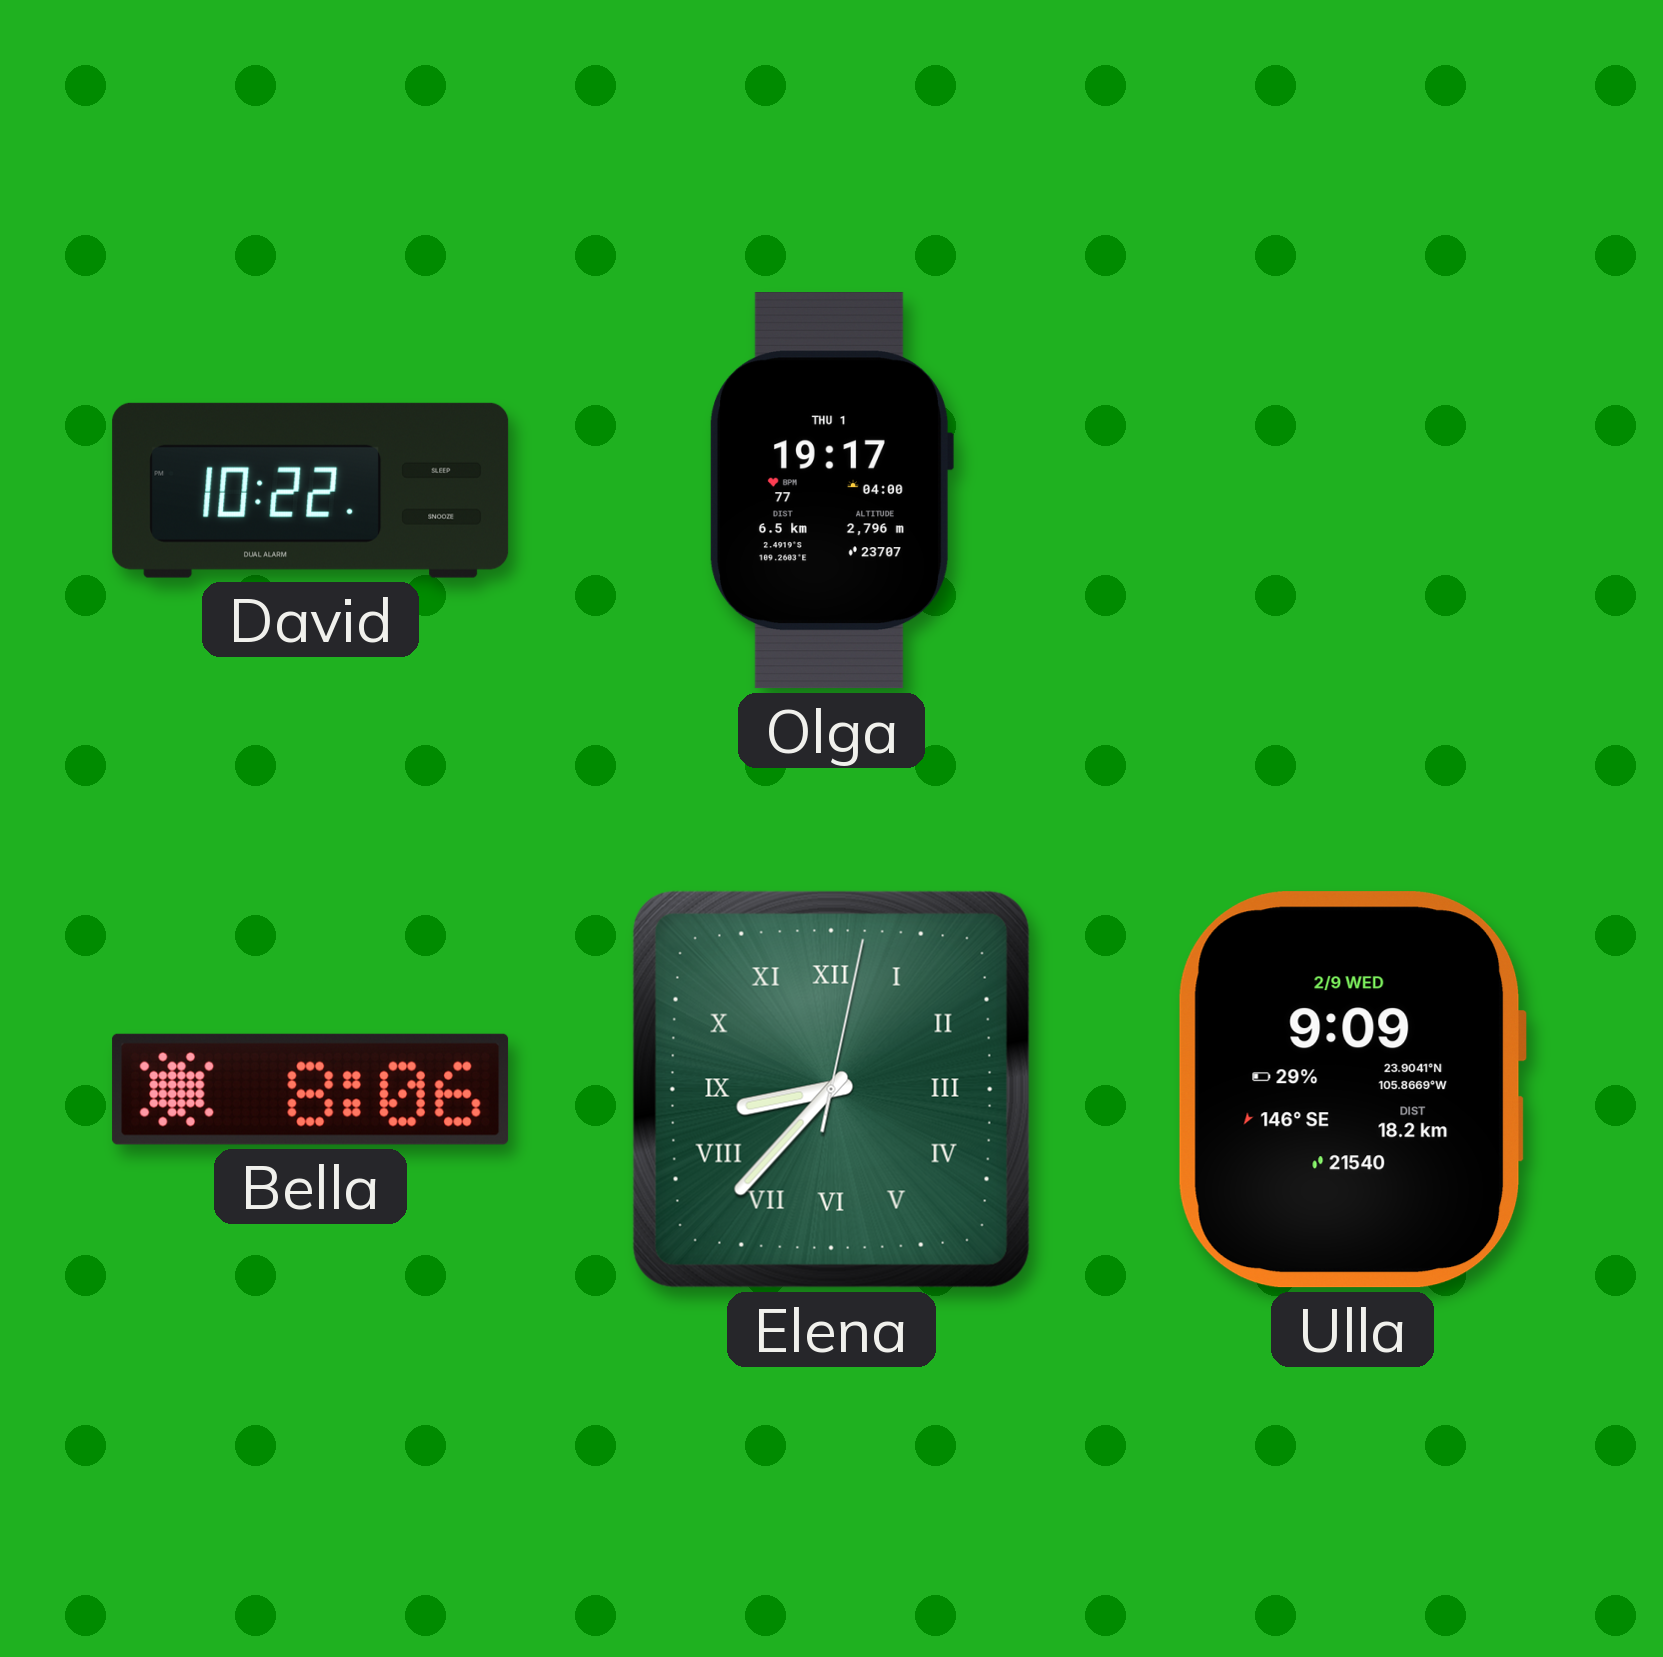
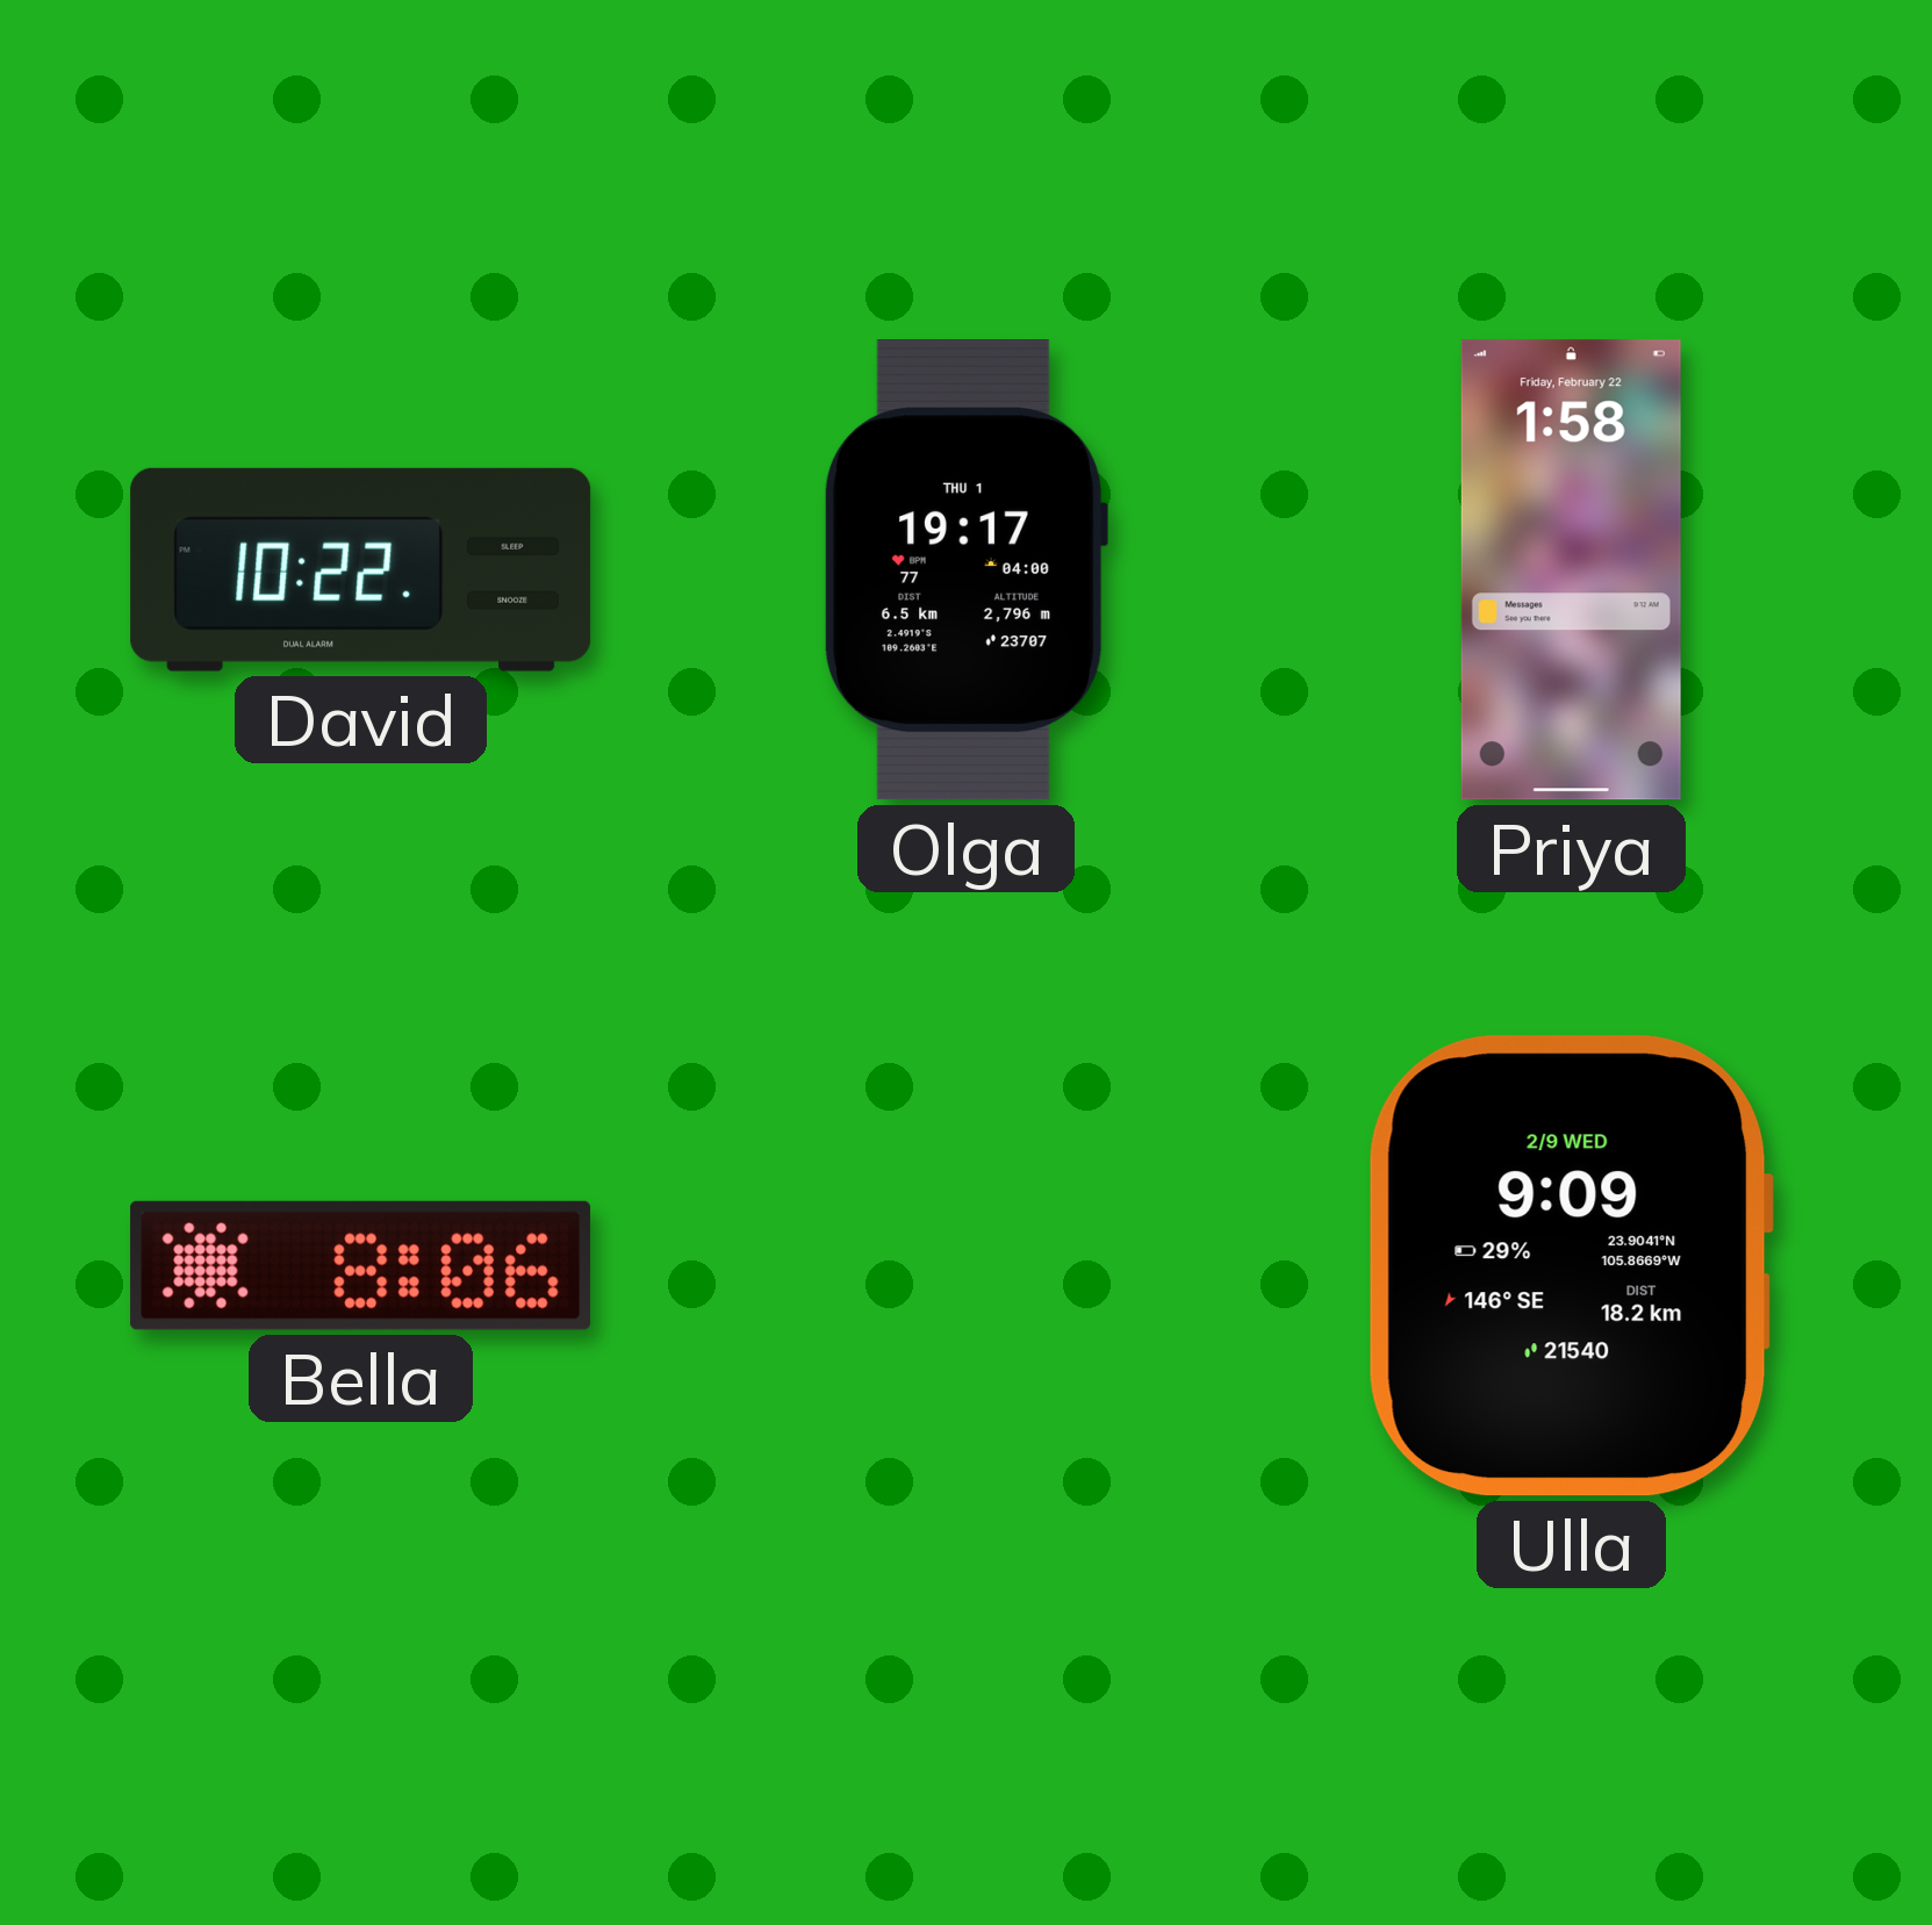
Priya: none -> 1:58 (1571, 570)
Elena: 8:37 -> none (831, 1089)
